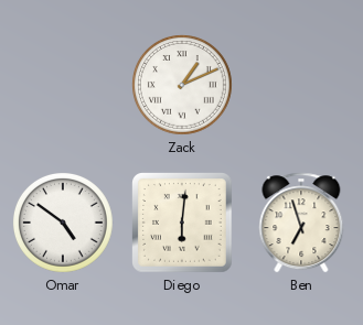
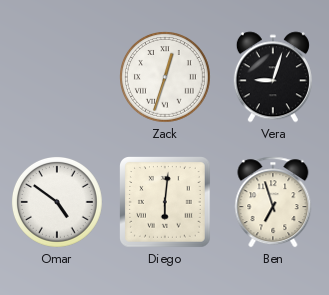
Zack: 1:11 -> 12:33 (166, 78)
Vera: none -> 9:03 (273, 77)
